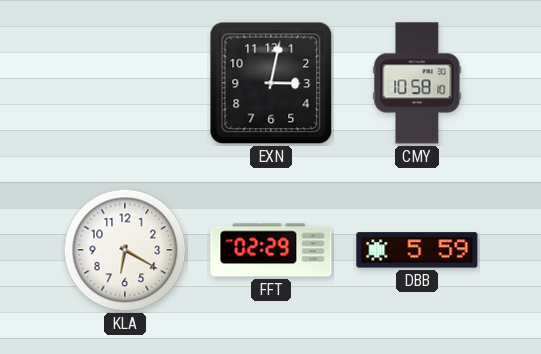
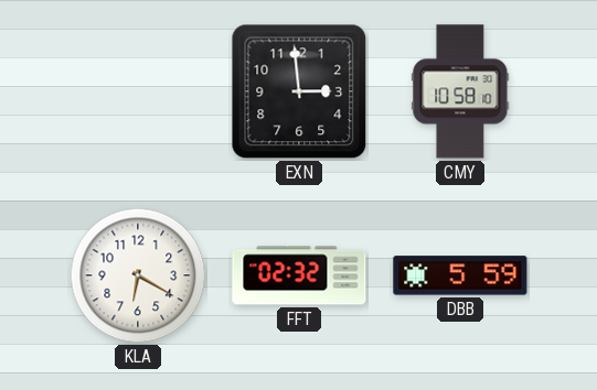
EXN: 3:02 -> 2:59 (299, 91)
FFT: 02:29 -> 02:32 (299, 275)
